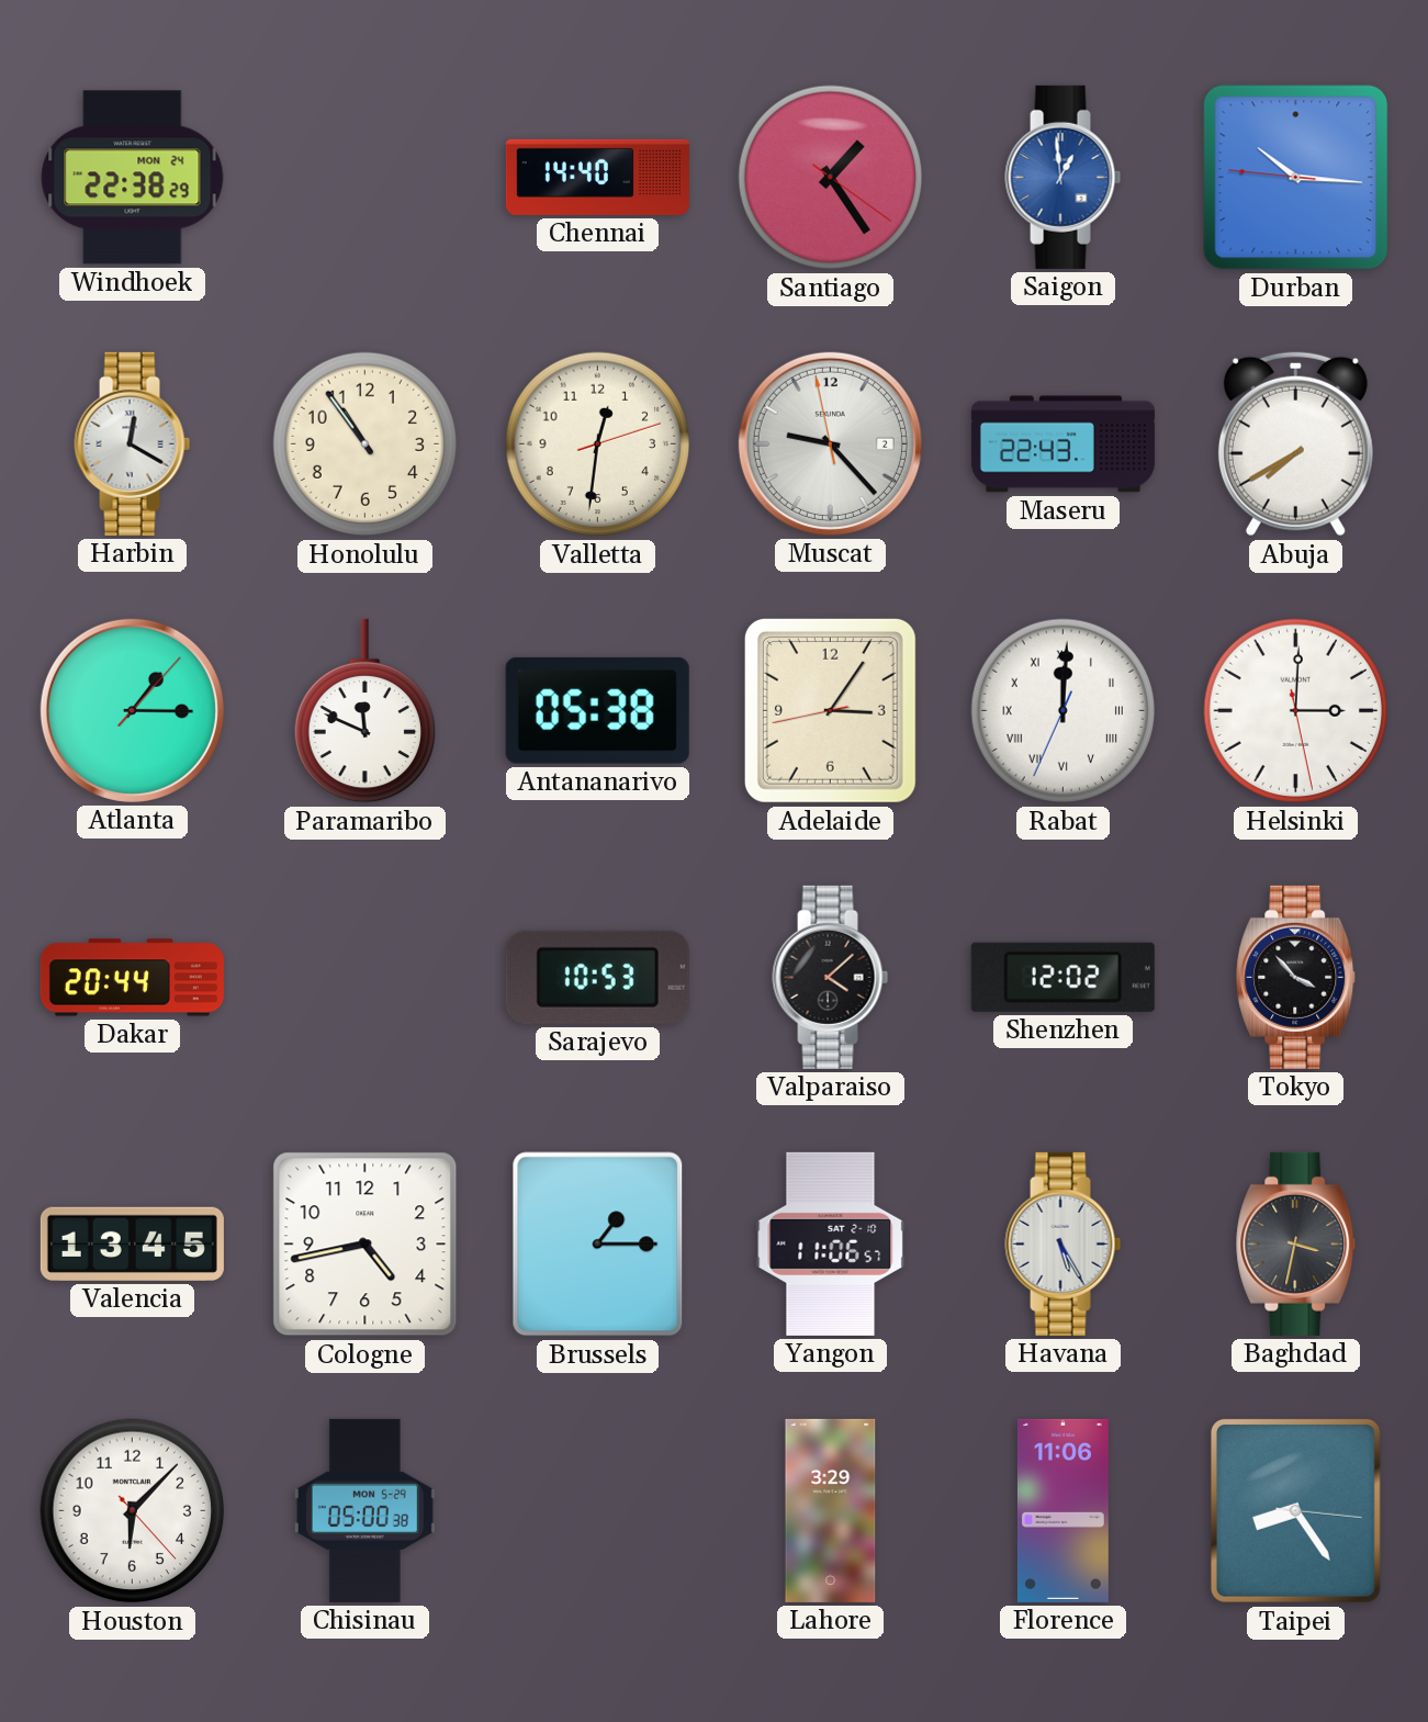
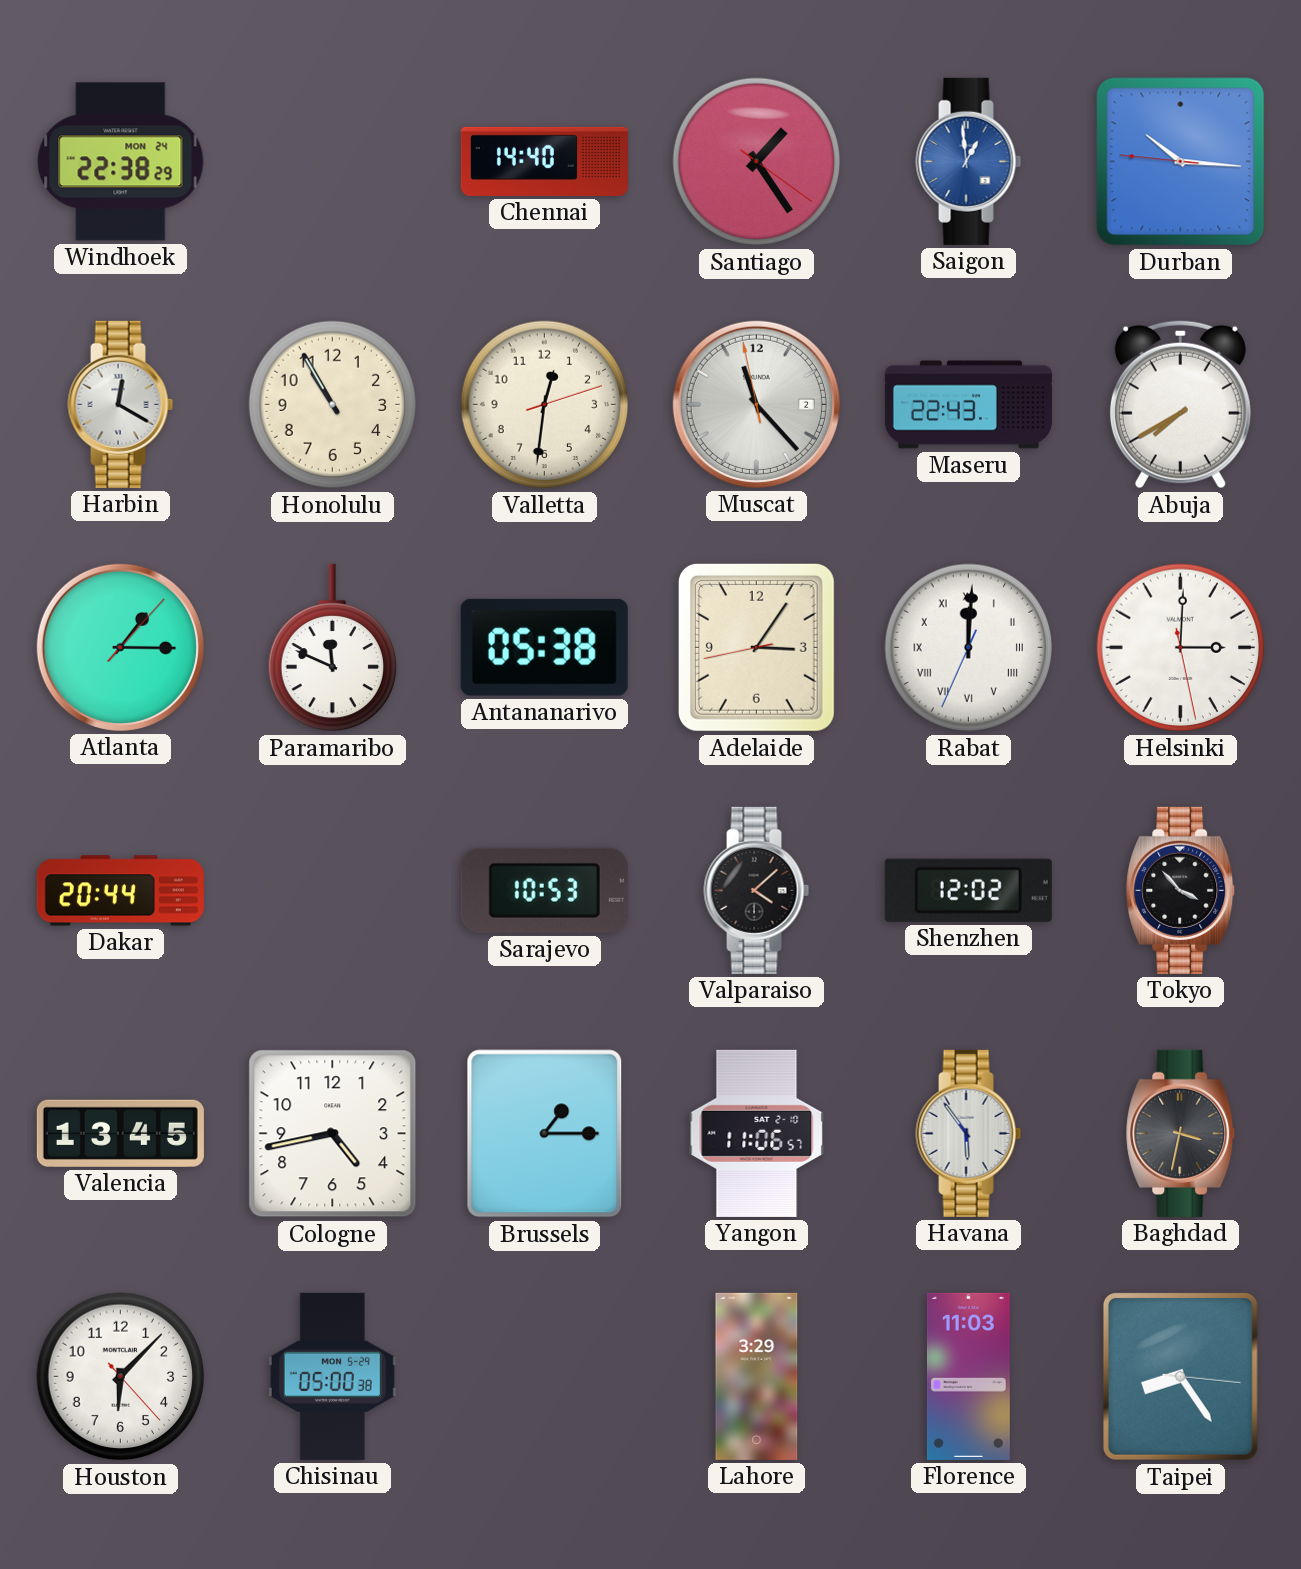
Honolulu: 10:54 -> 10:55 (333, 405)
Muscat: 9:22 -> 11:22 (756, 404)
Havana: 5:25 -> 5:54 (969, 1133)
Florence: 11:06 -> 11:03 (968, 1376)
